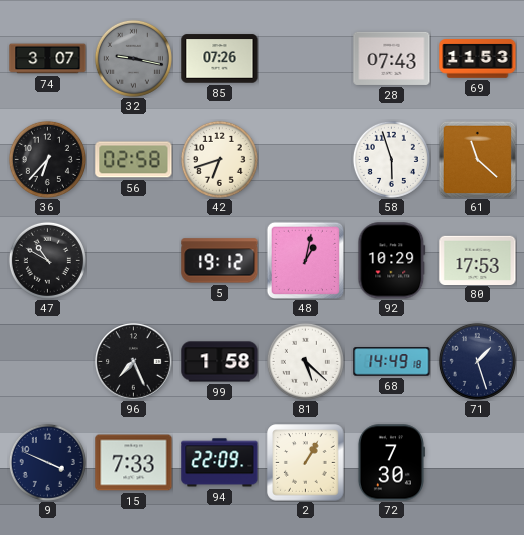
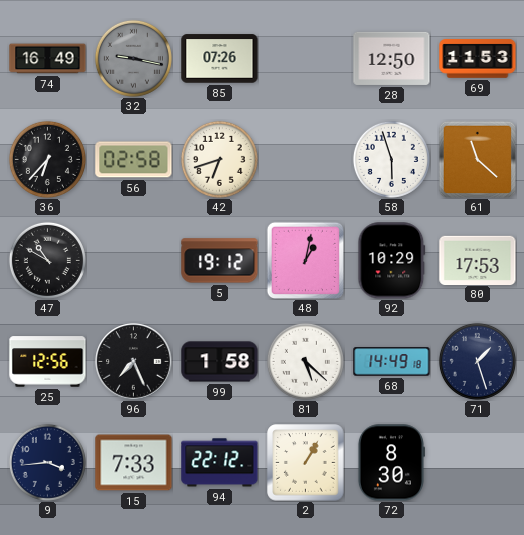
74: 3:07 -> 16:49 (48, 59)
28: 07:43 -> 12:50 (392, 58)
25: none -> 12:56 (48, 362)
9: 3:49 -> 3:44 (47, 462)
94: 22:09 -> 22:12 (220, 463)
72: 7:30 -> 8:30 (391, 463)
